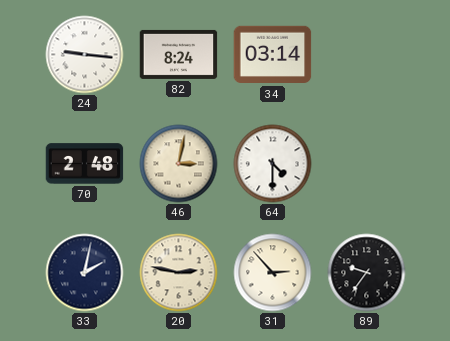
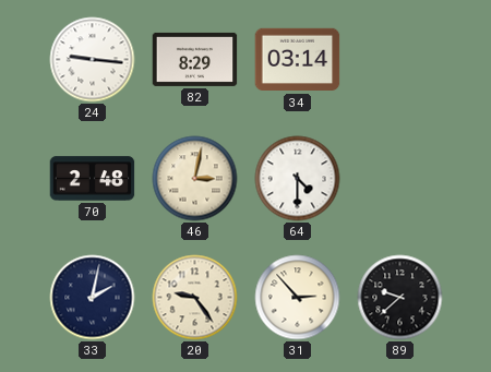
82: 8:24 -> 8:29 (195, 59)
20: 2:47 -> 9:24 (195, 298)
89: 9:36 -> 9:38 (400, 298)
